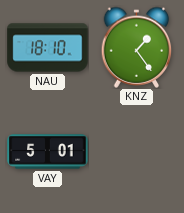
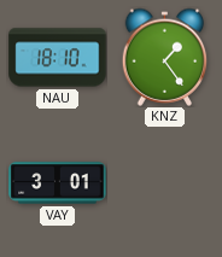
VAY: 5:01 -> 3:01 (58, 183)
